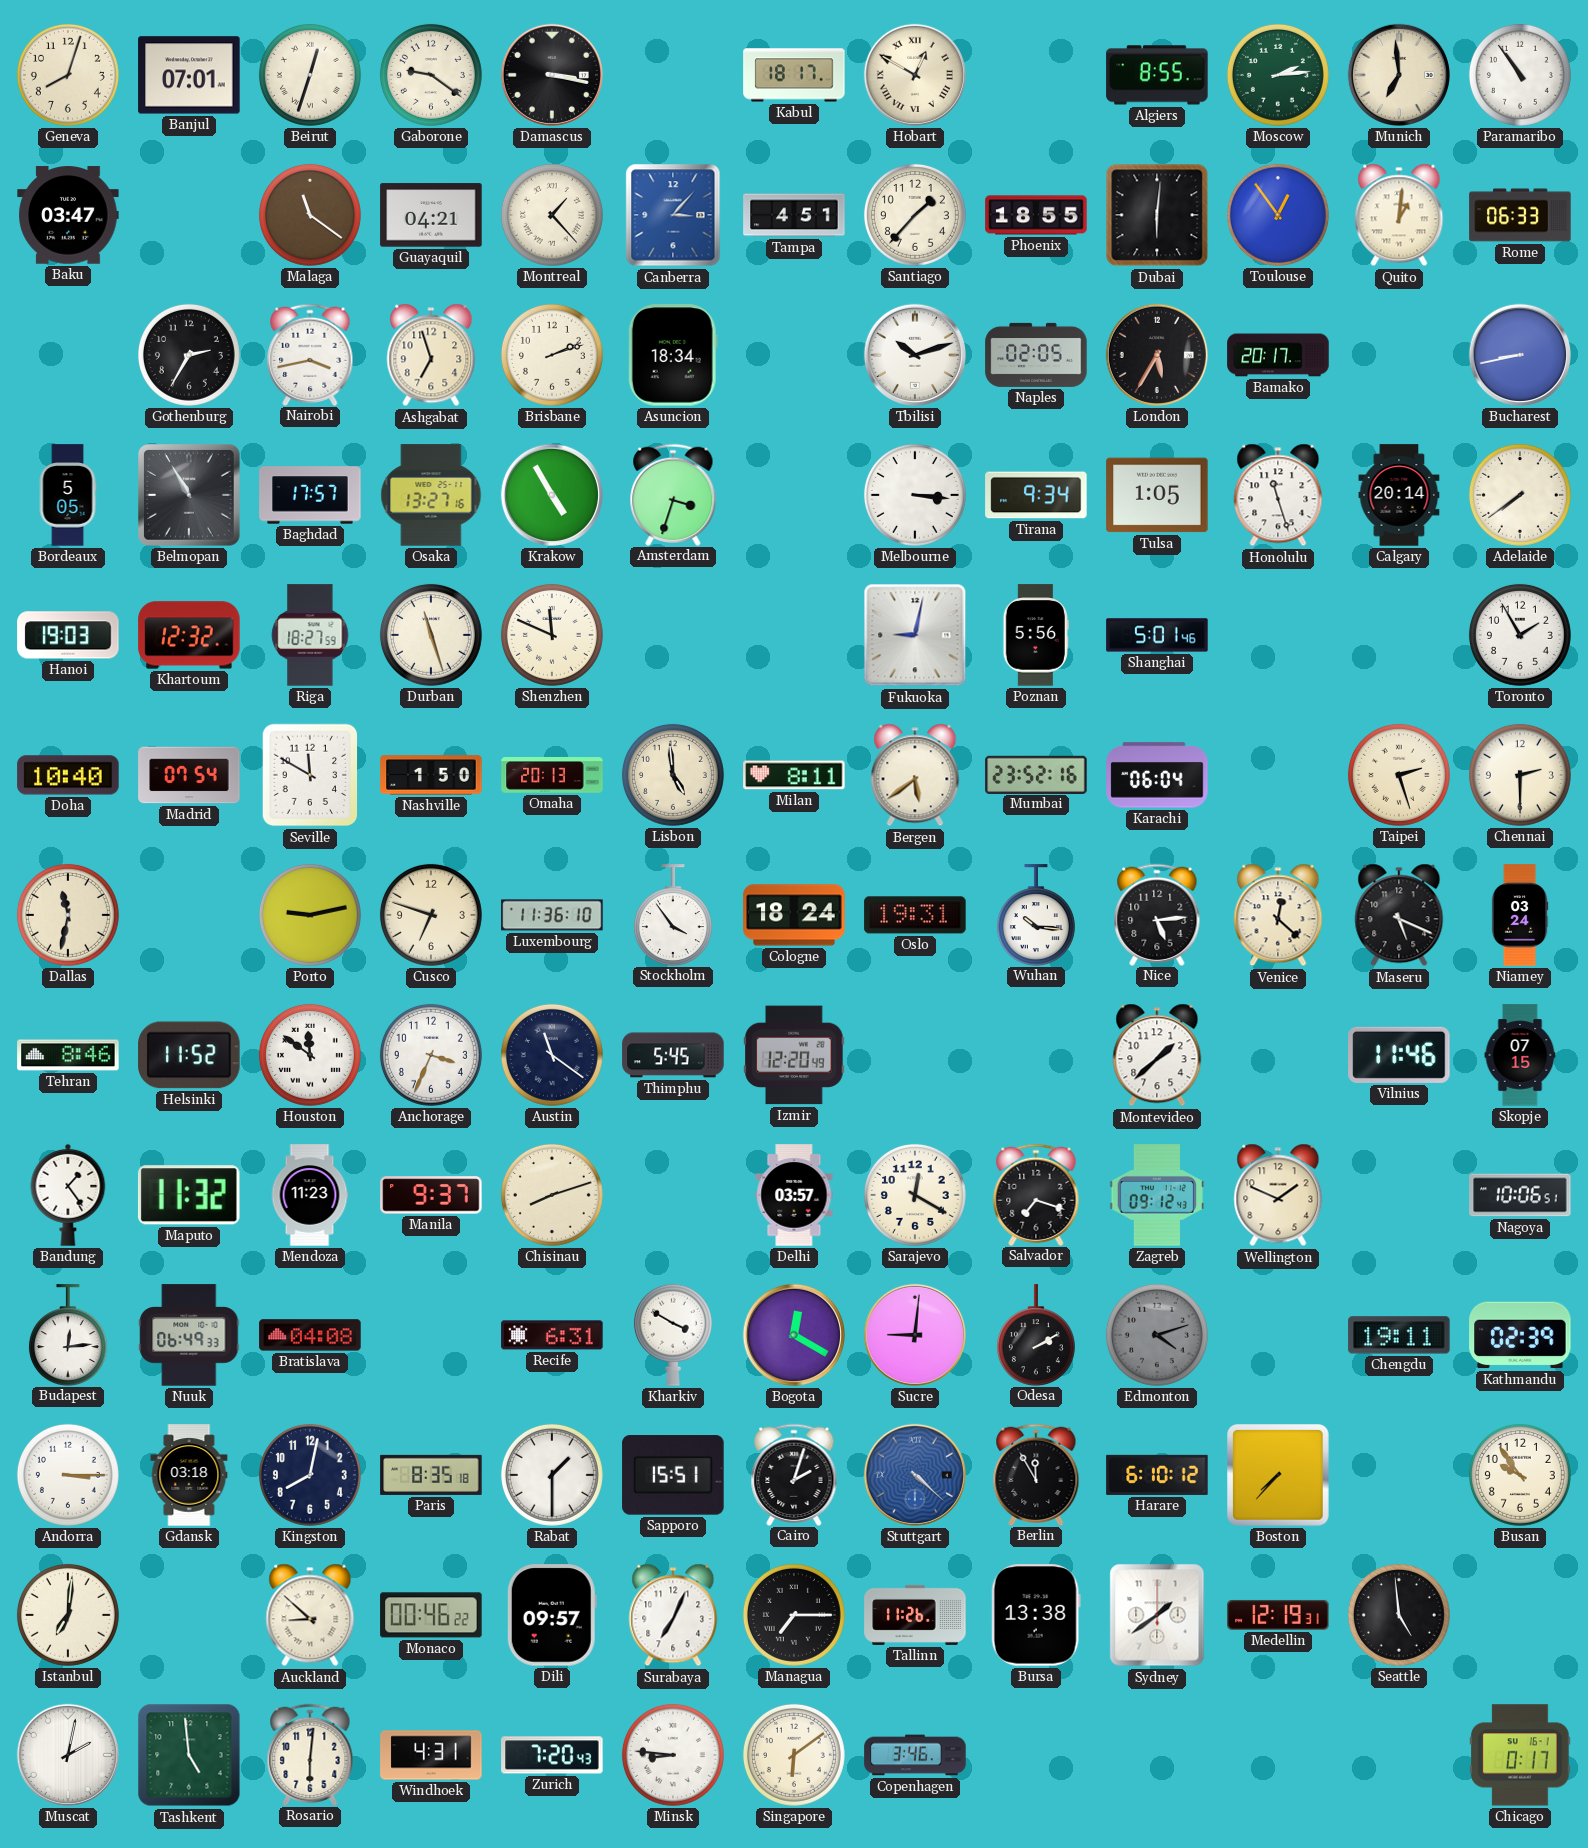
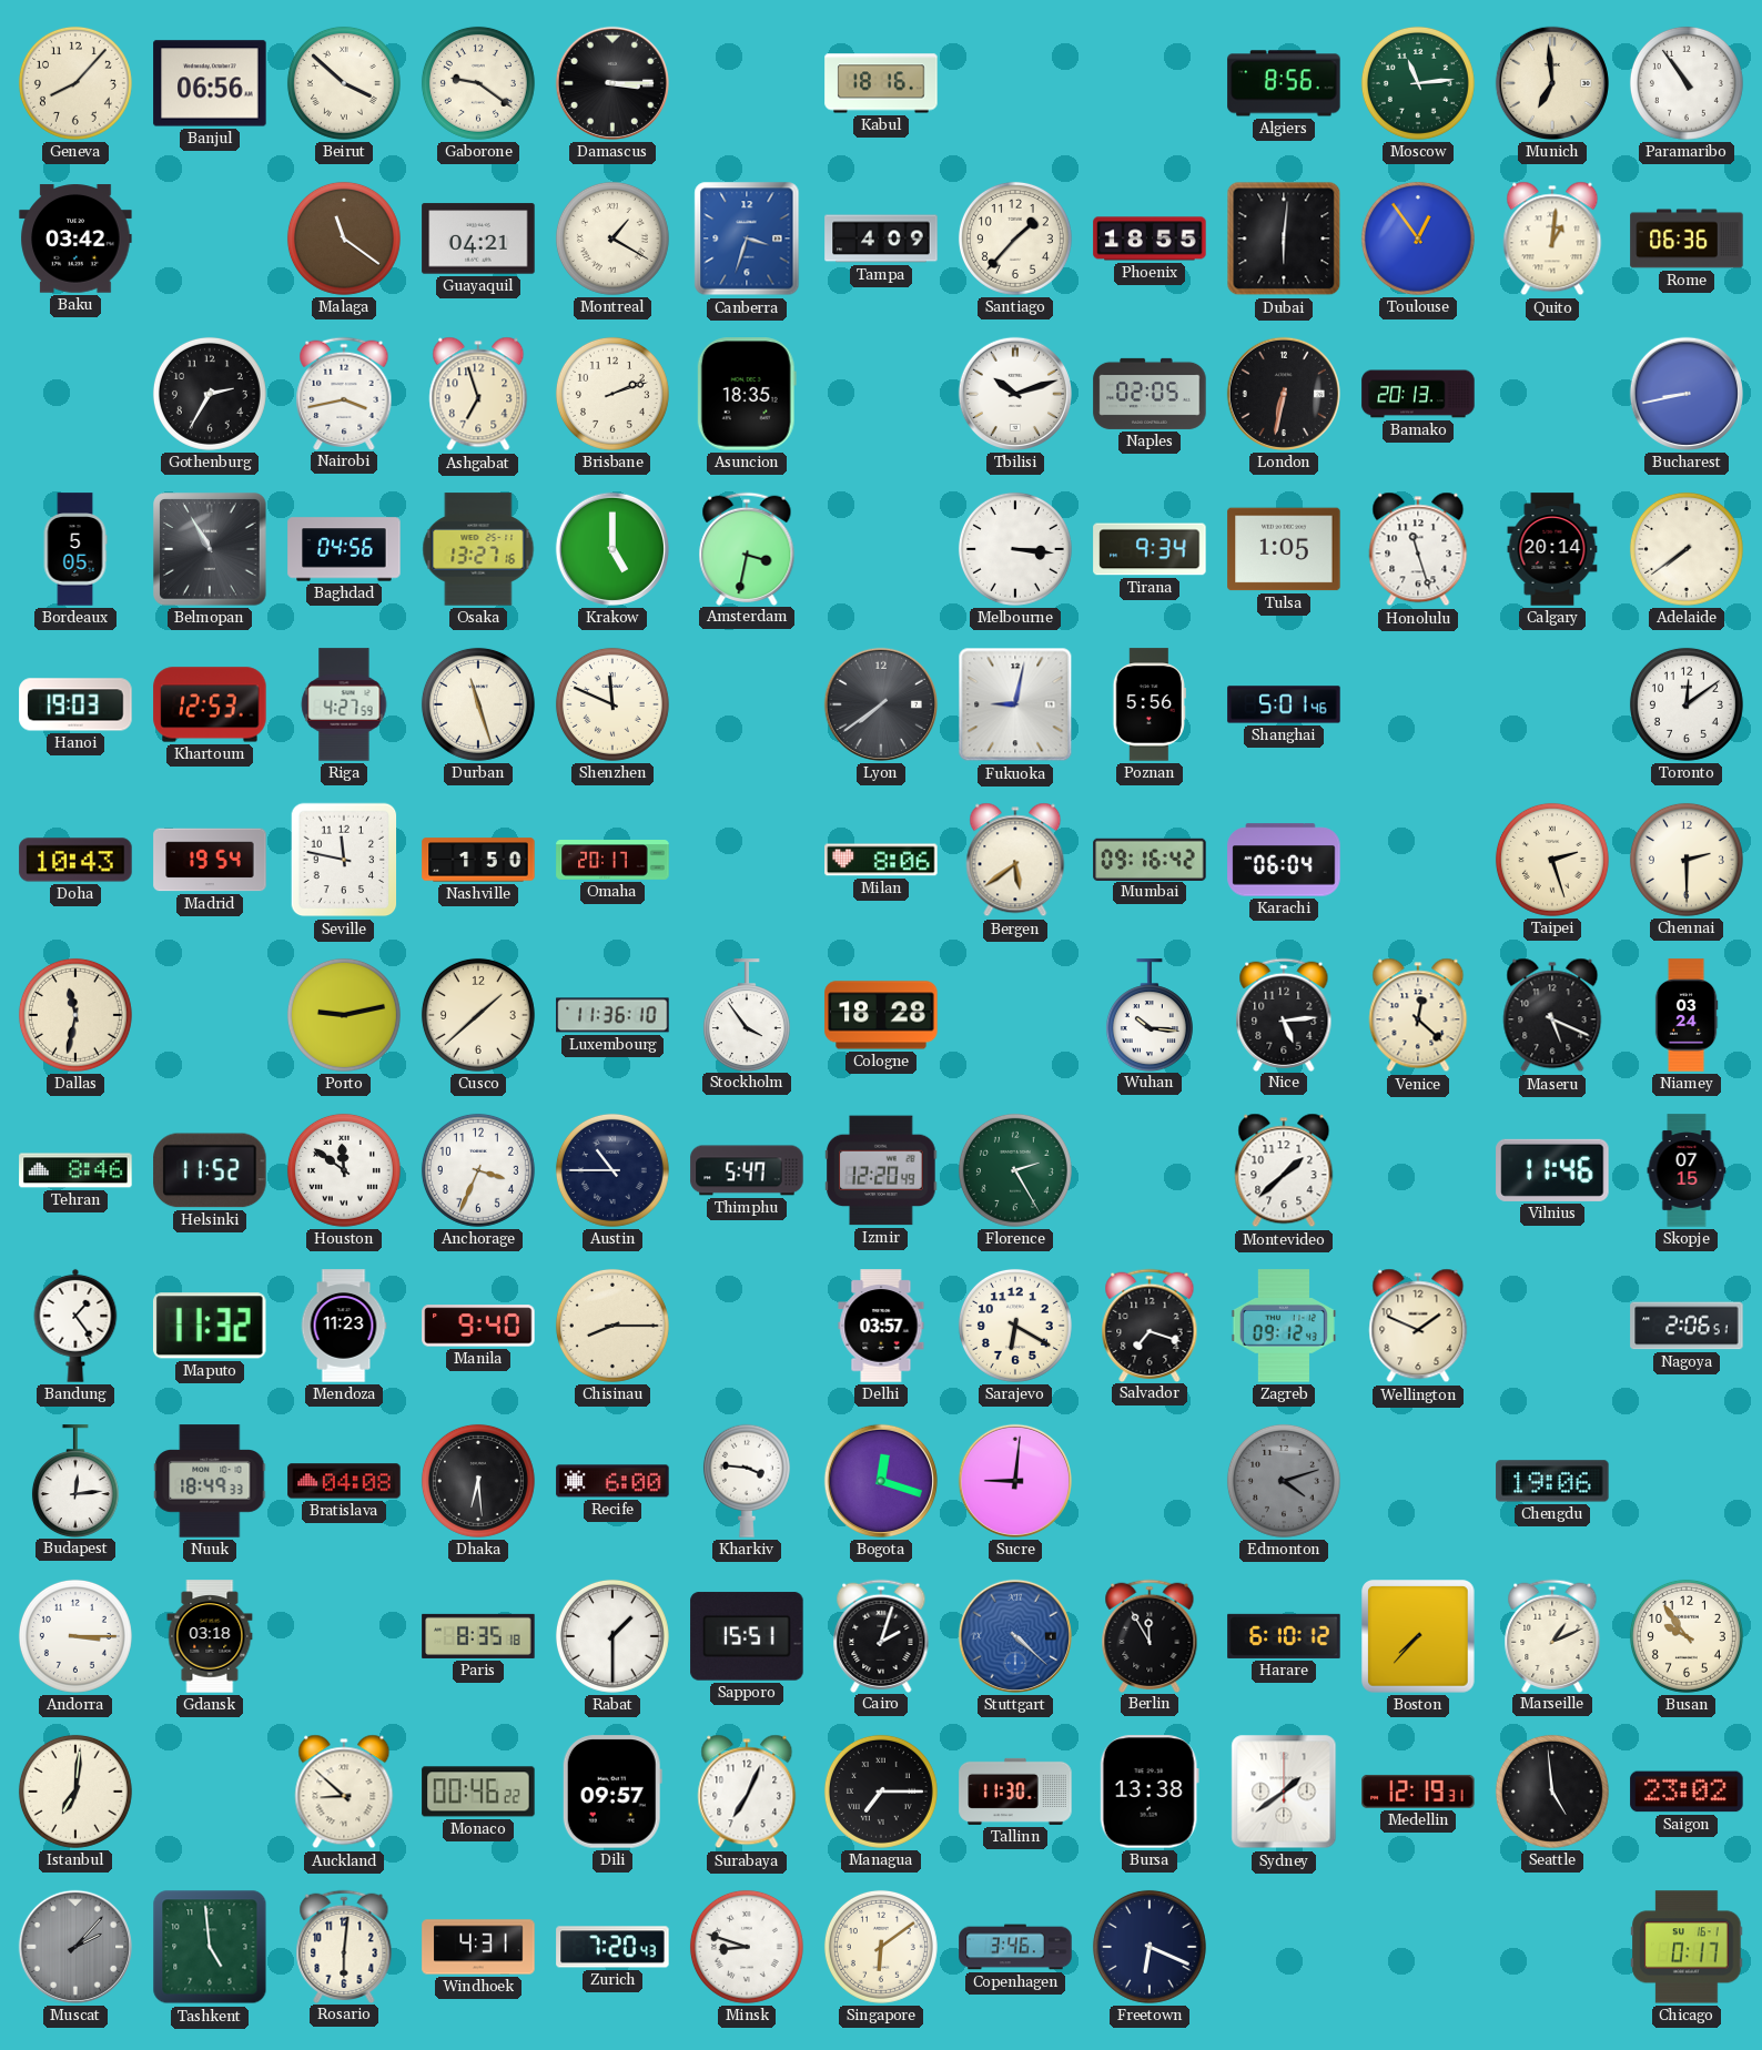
Geneva: 8:03 -> 8:07 (75, 83)
Banjul: 07:01 -> 06:56 (210, 83)
Beirut: 12:33 -> 3:52 (344, 83)
Damascus: 3:17 -> 3:15 (612, 83)
Kabul: 18:17 -> 18:16 (881, 83)
Hobart: 12:50 -> none (915, 75)
Algiers: 8:55 -> 8:56 (1284, 83)
Moscow: 2:14 -> 11:14 (1418, 83)
Baku: 03:47 -> 03:42 (75, 239)
Montreal: 1:23 -> 1:20 (612, 239)
Canberra: 3:07 -> 3:33 (747, 239)
Tampa: 4:51 -> 4:09 (881, 239)
Rome: 06:33 -> 06:36 (1687, 239)
Asuncion: 18:34 -> 18:35 (747, 394)
London: 5:35 -> 6:32 (1284, 394)
Bamako: 20:17 -> 20:13 (1418, 394)
Baghdad: 17:57 -> 04:56 (344, 549)
Krakow: 4:55 -> 5:00 (612, 549)
Amsterdam: 3:33 -> 3:32 (747, 548)
Khartoum: 12:32 -> 12:53 (210, 704)
Riga: 18:27 -> 4:27 (344, 704)
Lyon: none -> 7:39 (881, 704)
Toronto: 1:55 -> 12:09 (1687, 704)
Doha: 10:40 -> 10:43 (75, 860)
Madrid: 07:54 -> 19:54 (210, 860)
Seville: 11:50 -> 11:47 (344, 860)
Omaha: 20:13 -> 20:17 (612, 860)
Lisbon: 4:59 -> none (673, 775)
Milan: 8:11 -> 8:06 (881, 860)
Mumbai: 23:52 -> 09:16 (1150, 859)
Cusco: 6:48 -> 1:38 (478, 1015)
Cologne: 18:24 -> 18:28 (881, 1015)
Oslo: 19:31 -> none (915, 915)
Austin: 11:21 -> 10:45 (612, 1170)
Thimphu: 5:45 -> 5:47 (747, 1170)
Florence: none -> 2:25 (1015, 1170)
Manila: 9:37 -> 9:40 (478, 1326)
Chisinau: 8:12 -> 8:15 (612, 1326)
Sarajevo: 12:20 -> 6:20 (1015, 1326)
Nagoya: 10:06 -> 2:06 (1687, 1326)
Nuuk: 06:49 -> 18:49 (210, 1481)
Dhaka: none -> 6:29 (478, 1481)
Recife: 6:31 -> 6:00 (612, 1481)
Kharkiv: 3:50 -> 3:46 (747, 1481)
Bogota: 12:20 -> 12:18 (881, 1481)
Odesa: 2:10 -> none (1036, 1335)
Chengdu: 19:11 -> 19:06 (1552, 1481)
Kathmandu: 02:39 -> none (1520, 1335)
Kingston: 8:02 -> none (310, 1475)
Marseille: none -> 1:11 (1552, 1635)
Tallinn: 11:26 -> 11:30 (1015, 1792)
Saigon: none -> 23:02 (1687, 1792)
Muscat: 2:02 -> 2:07 (75, 1947)
Muscat dial: white -> grey (75, 1947)
Minsk: 8:46 -> 8:48 (747, 1947)
Freetown: none -> 6:19 (1150, 1947)
